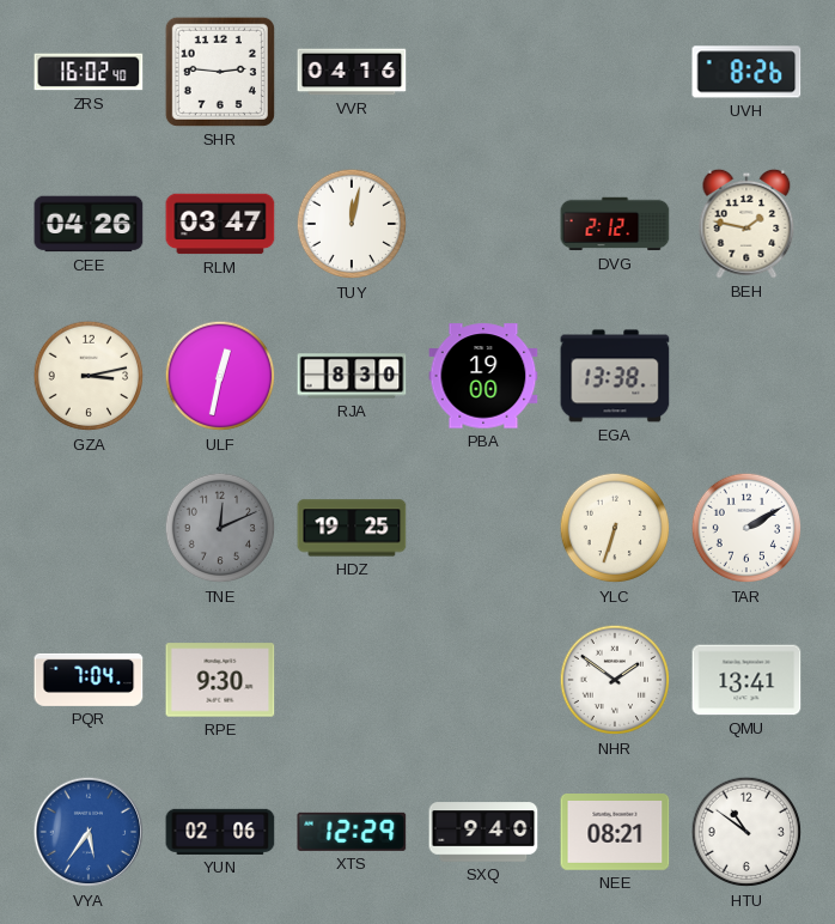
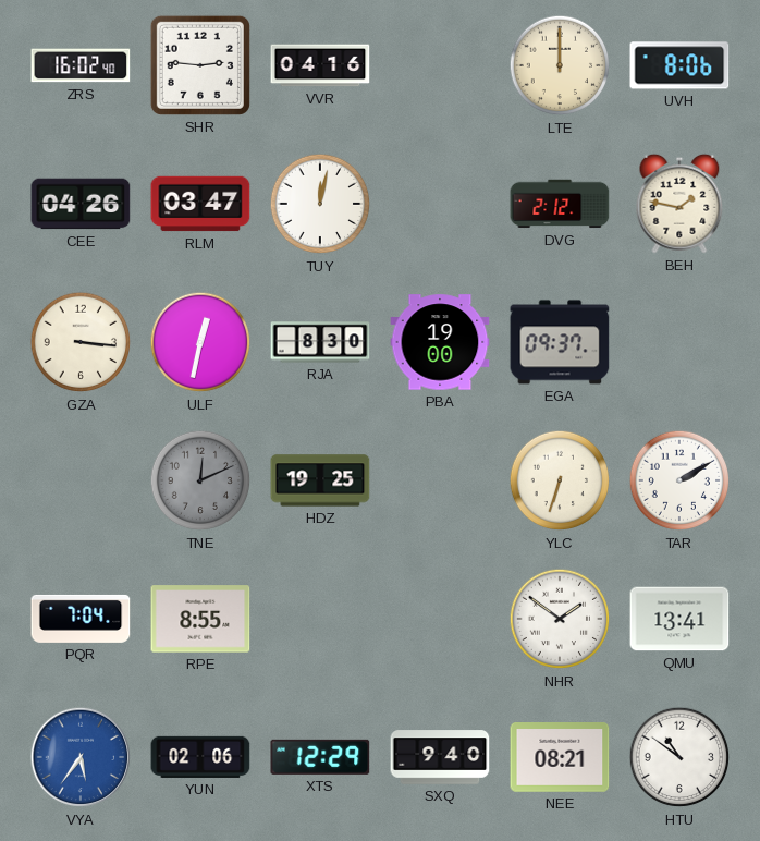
LTE: none -> 12:00 (560, 65)
UVH: 8:26 -> 8:06 (679, 65)
GZA: 3:13 -> 3:16 (81, 342)
EGA: 13:38 -> 09:37 (560, 342)
RPE: 9:30 -> 8:55 (200, 619)
